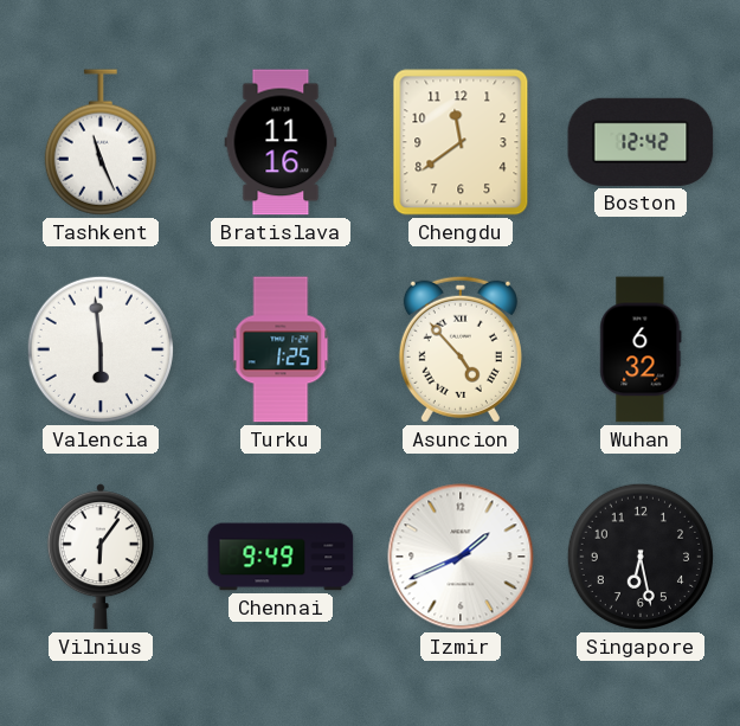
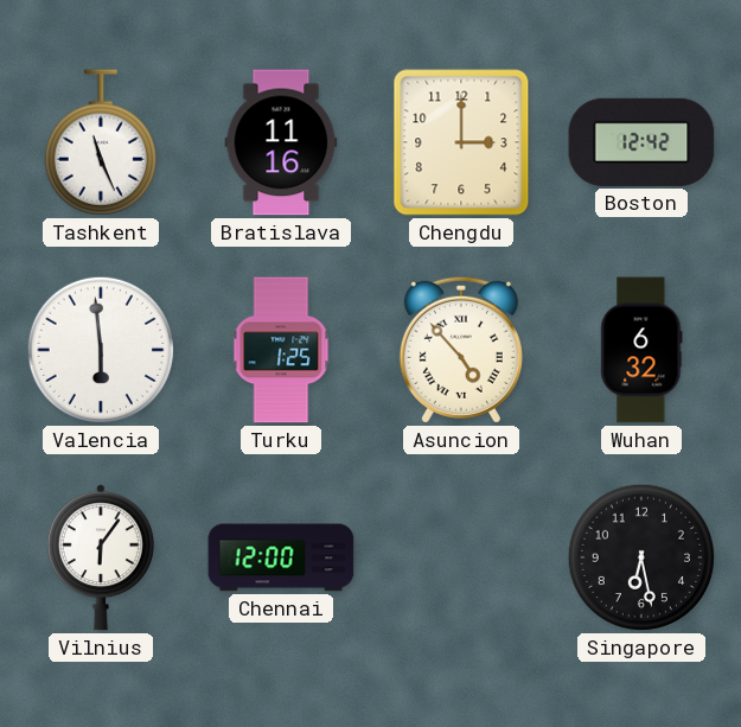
Chengdu: 11:39 -> 3:00 (461, 142)
Chennai: 9:49 -> 12:00 (281, 557)
Izmir: 1:41 -> none (461, 557)
